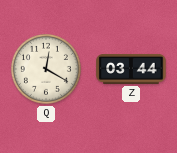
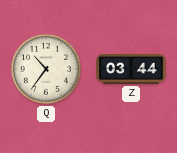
Q: 12:20 -> 10:36 (46, 69)
